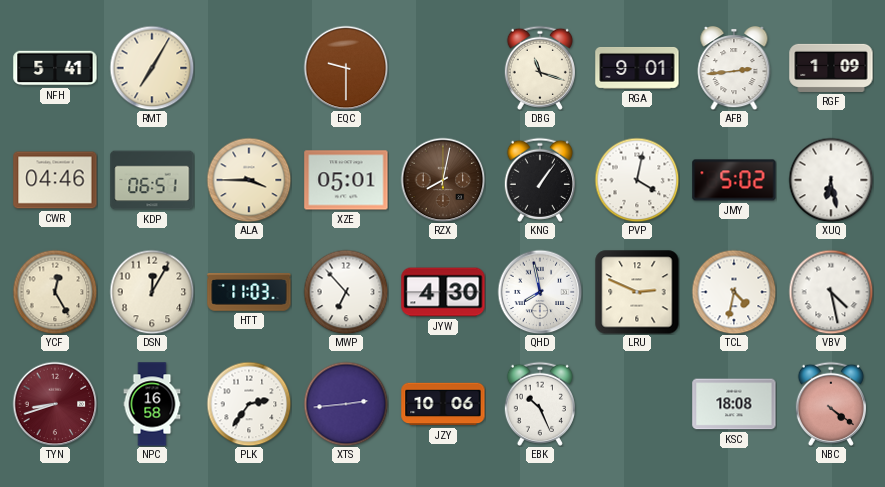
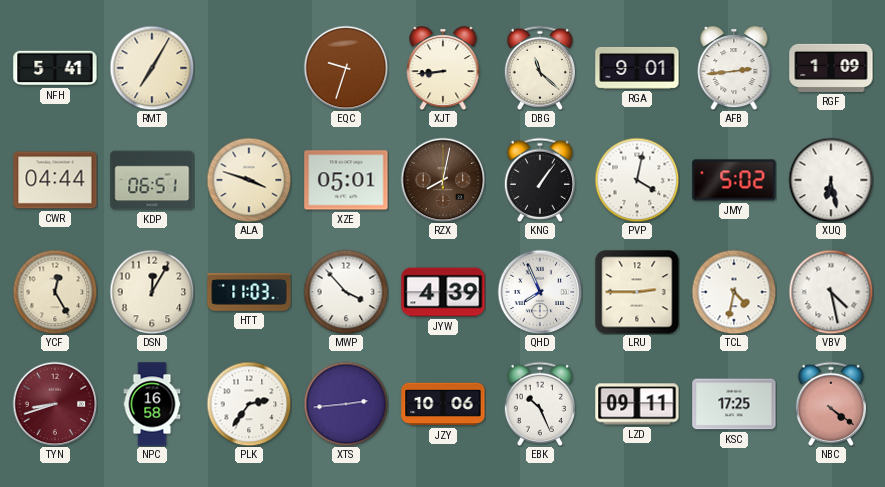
EQC: 9:30 -> 9:33 (346, 68)
XJT: none -> 8:44 (443, 69)
DBG: 11:18 -> 11:22 (540, 68)
CWR: 04:46 -> 04:44 (55, 180)
ALA: 3:45 -> 3:48 (249, 180)
MWP: 6:53 -> 3:53 (346, 292)
JYW: 4:30 -> 4:39 (443, 292)
QHD: 7:58 -> 7:56 (540, 292)
LRU: 2:49 -> 2:45 (637, 292)
LZD: none -> 09:11 (637, 404)
KSC: 18:08 -> 17:25 (734, 404)
